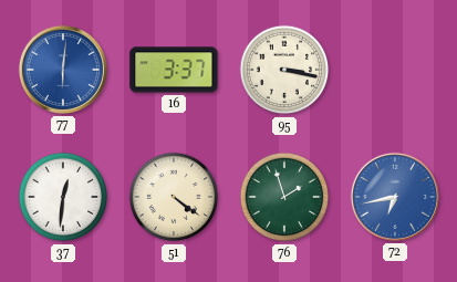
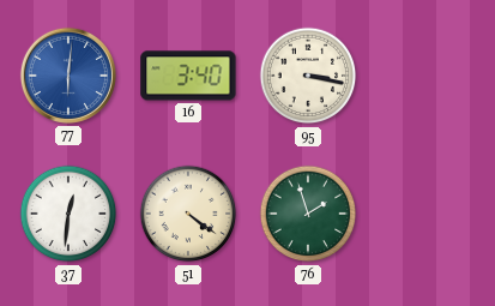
16: 3:37 -> 3:40 (188, 76)
72: 6:43 -> none (395, 197)
